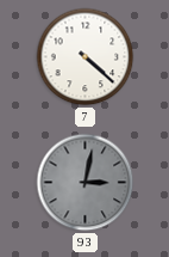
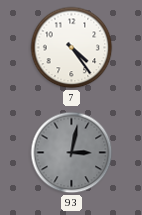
7: 4:22 -> 4:24 (72, 48)
